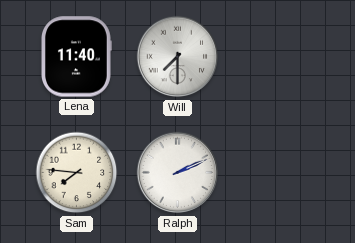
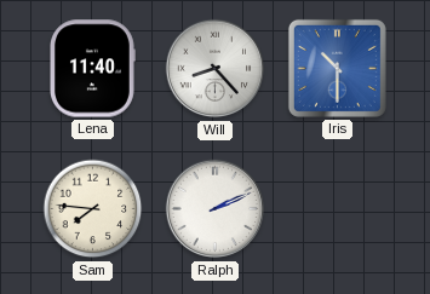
Will: 7:30 -> 8:23 (216, 69)
Iris: none -> 10:30 (337, 68)
